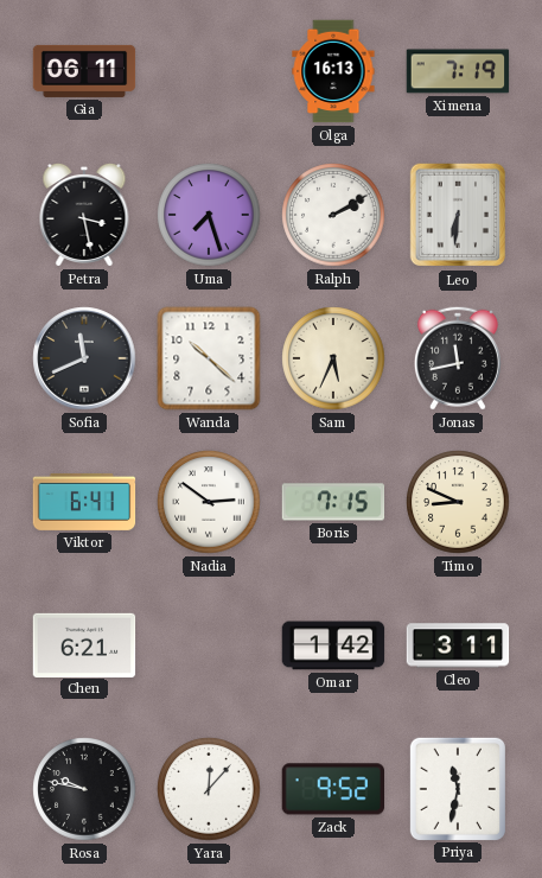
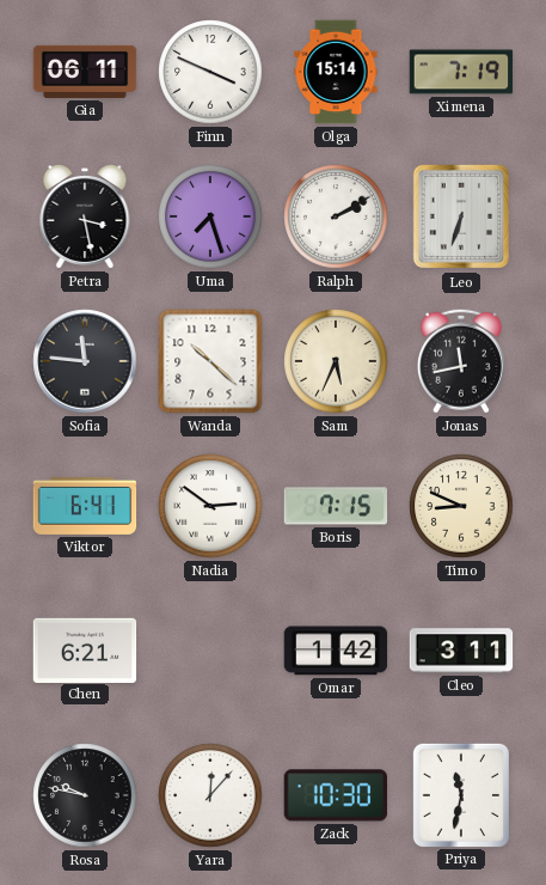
Finn: none -> 3:49 (210, 72)
Olga: 16:13 -> 15:14 (336, 72)
Leo: 6:31 -> 6:33 (460, 216)
Sofia: 11:41 -> 11:46 (85, 361)
Zack: 9:52 -> 10:30 (335, 795)
